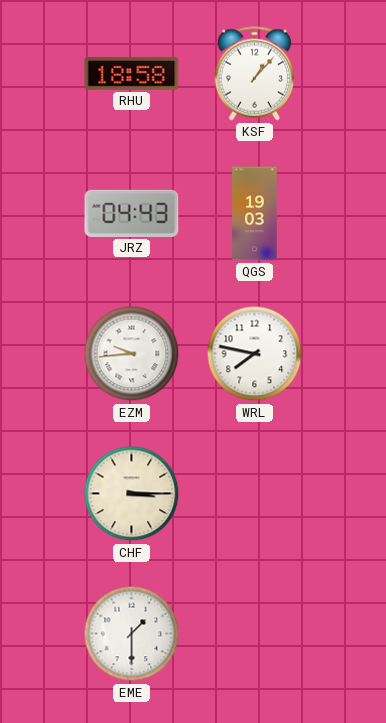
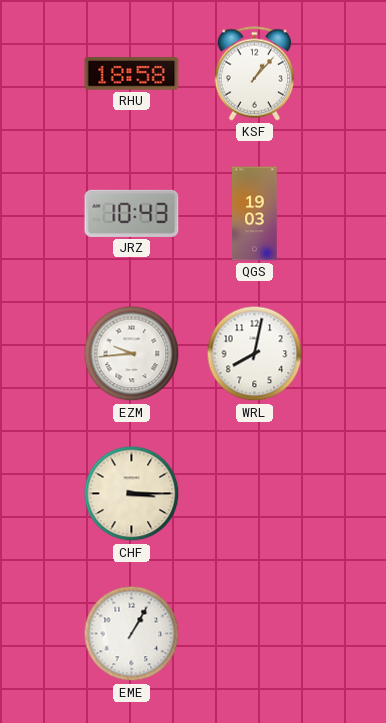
JRZ: 04:43 -> 10:43 (132, 213)
WRL: 7:47 -> 8:02 (255, 354)
EME: 1:30 -> 1:05 (132, 634)
